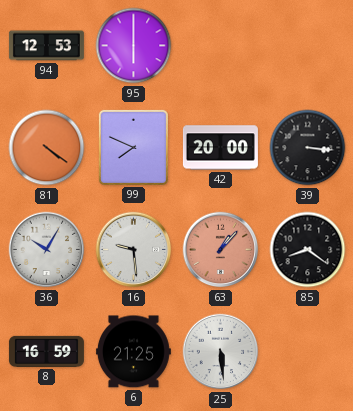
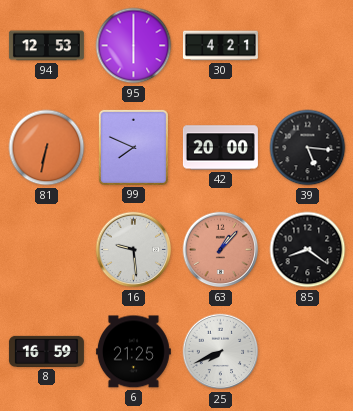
30: none -> 4:21 (220, 46)
81: 4:21 -> 6:32 (47, 148)
39: 3:16 -> 5:16 (308, 148)
36: 10:05 -> none (47, 250)
25: 5:29 -> 7:41 (221, 352)
